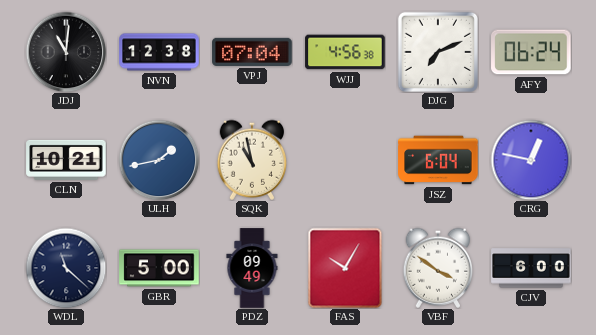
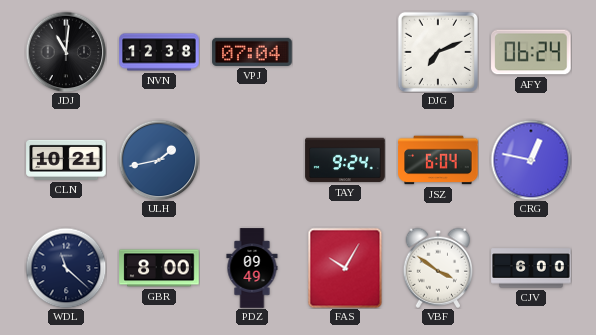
WJJ: 4:56 -> none (345, 52)
SQK: 10:58 -> none (251, 160)
TAY: none -> 9:24 (345, 160)
GBR: 5:00 -> 8:00 (159, 268)
